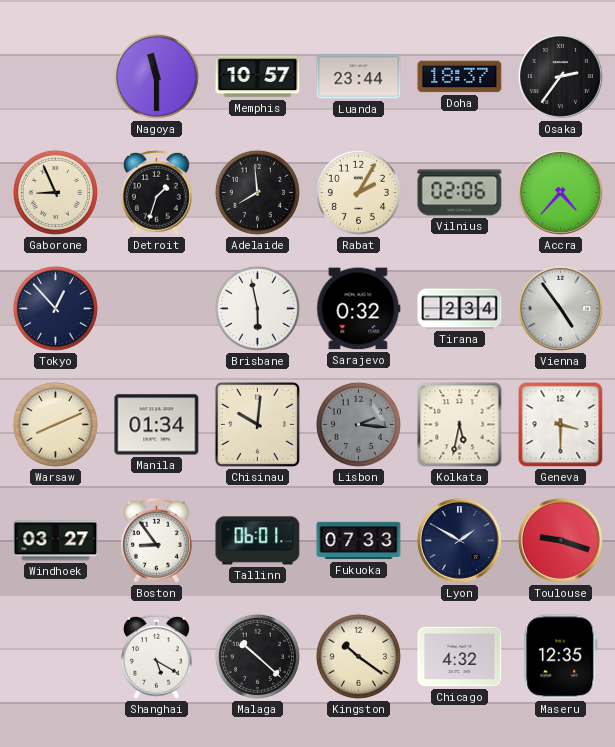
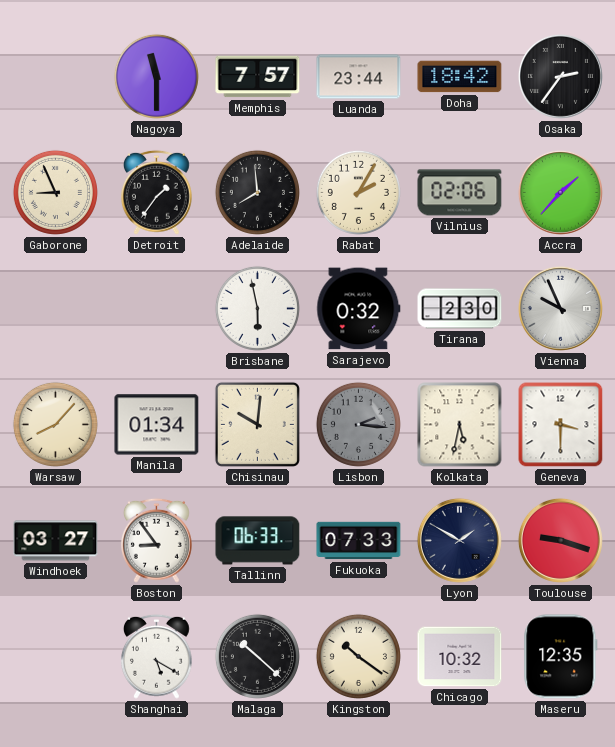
Memphis: 10:57 -> 7:57 (258, 77)
Doha: 18:37 -> 18:42 (460, 77)
Detroit: 1:33 -> 1:36 (156, 192)
Accra: 4:37 -> 1:37 (560, 192)
Tokyo: 12:53 -> none (55, 308)
Tirana: 2:34 -> 2:30 (460, 309)
Vienna: 4:54 -> 9:56 (560, 308)
Warsaw: 8:11 -> 8:07 (55, 424)
Tallinn: 06:01 -> 06:33 (258, 541)
Chicago: 4:32 -> 10:32 (460, 657)
